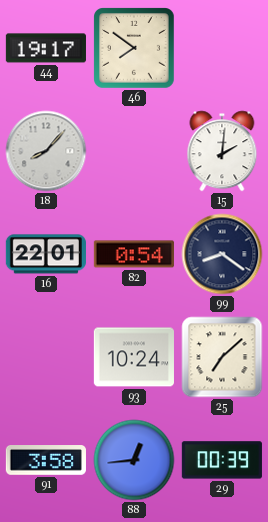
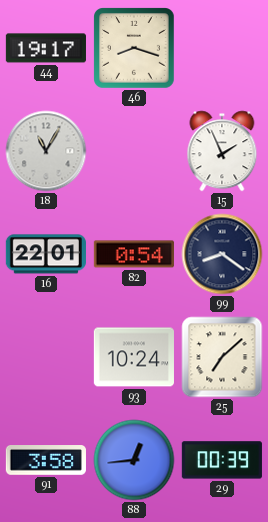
46: 7:51 -> 8:18 (135, 49)
18: 8:07 -> 11:05 (46, 151)
15: 2:01 -> 1:56 (222, 151)
